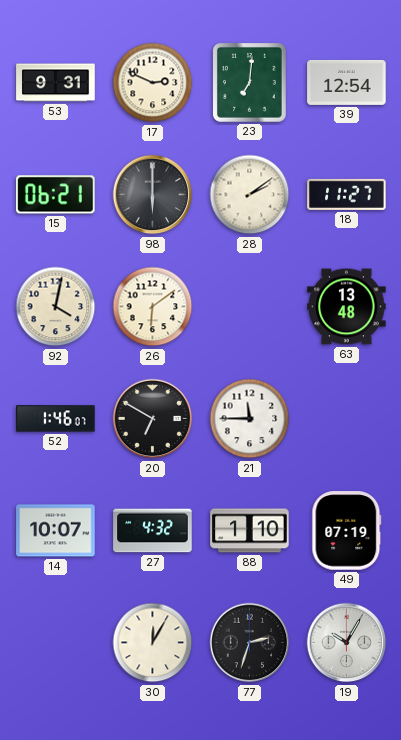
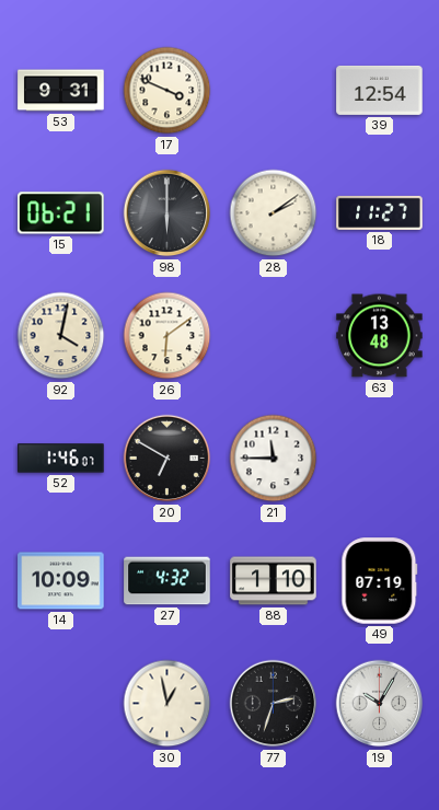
17: 2:49 -> 3:49 (167, 91)
23: 7:01 -> none (250, 83)
14: 10:07 -> 10:09 (61, 581)
30: 12:05 -> 12:58 (167, 704)
